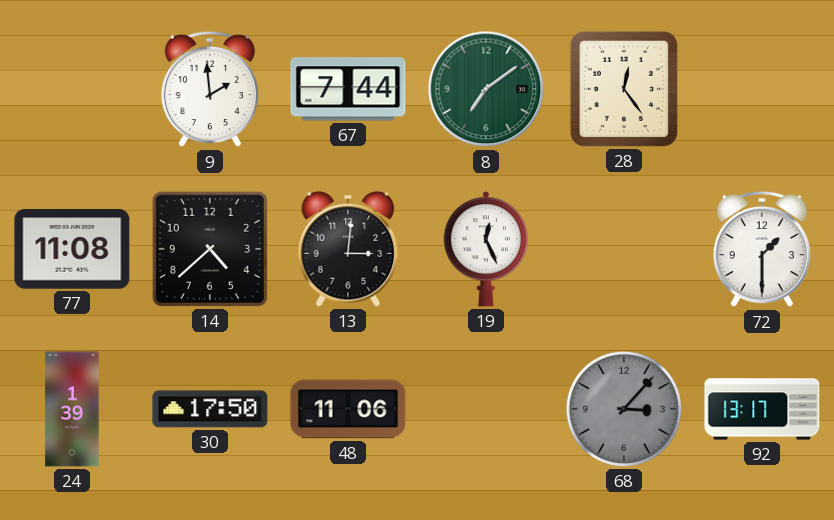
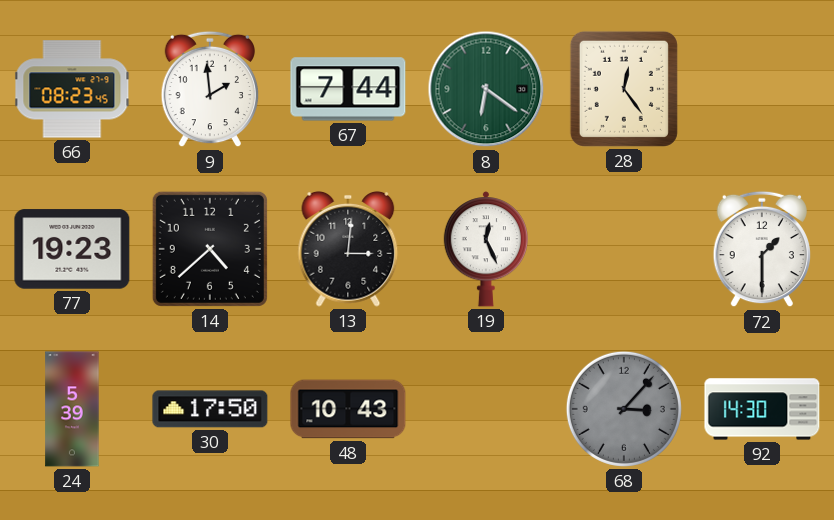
66: none -> 08:23 (72, 89)
8: 7:09 -> 6:21 (486, 89)
77: 11:08 -> 19:23 (72, 249)
24: 1:39 -> 5:39 (72, 409)
48: 11:06 -> 10:43 (348, 409)
92: 13:17 -> 14:30 (762, 409)
